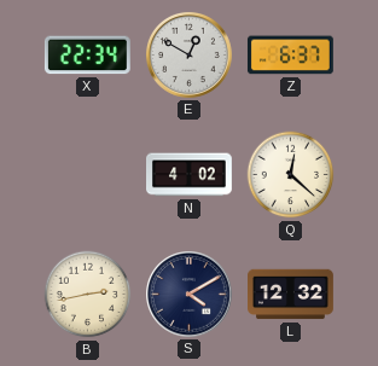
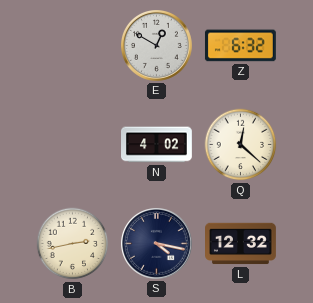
X: 22:34 -> none (87, 56)
Z: 6:37 -> 6:32 (240, 46)
S: 4:10 -> 4:17 (157, 244)
